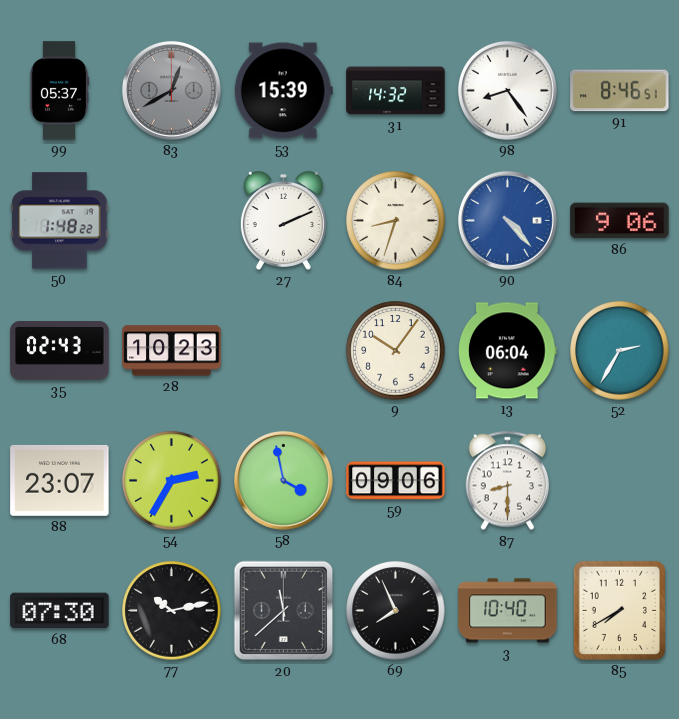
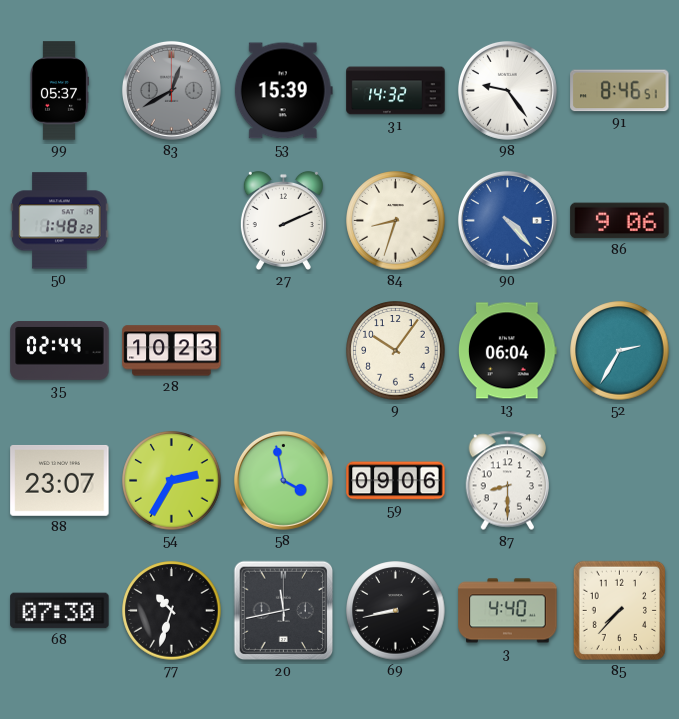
98: 8:24 -> 9:24 (507, 90)
35: 02:43 -> 02:44 (60, 351)
77: 10:13 -> 10:33 (172, 611)
20: 11:38 -> 11:43 (284, 611)
69: 7:56 -> 8:43 (396, 611)
3: 10:40 -> 4:40 (508, 611)
85: 7:40 -> 7:37 (619, 610)
